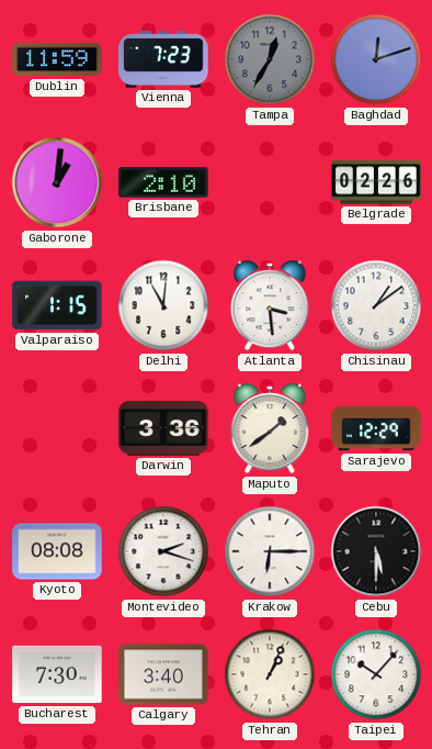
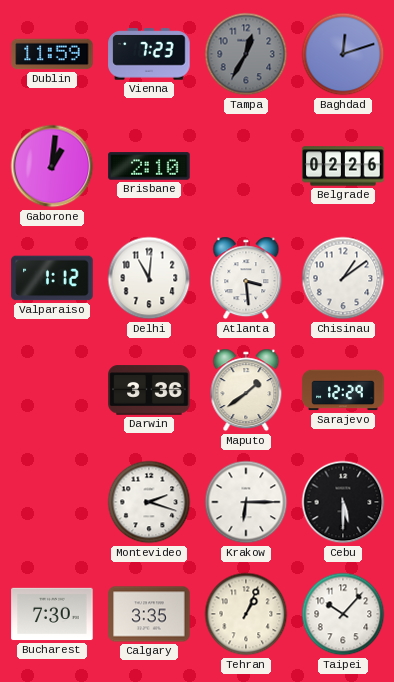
Valparaiso: 1:15 -> 1:12 (52, 278)
Kyoto: 08:08 -> none (57, 551)
Calgary: 3:40 -> 3:35 (149, 614)
